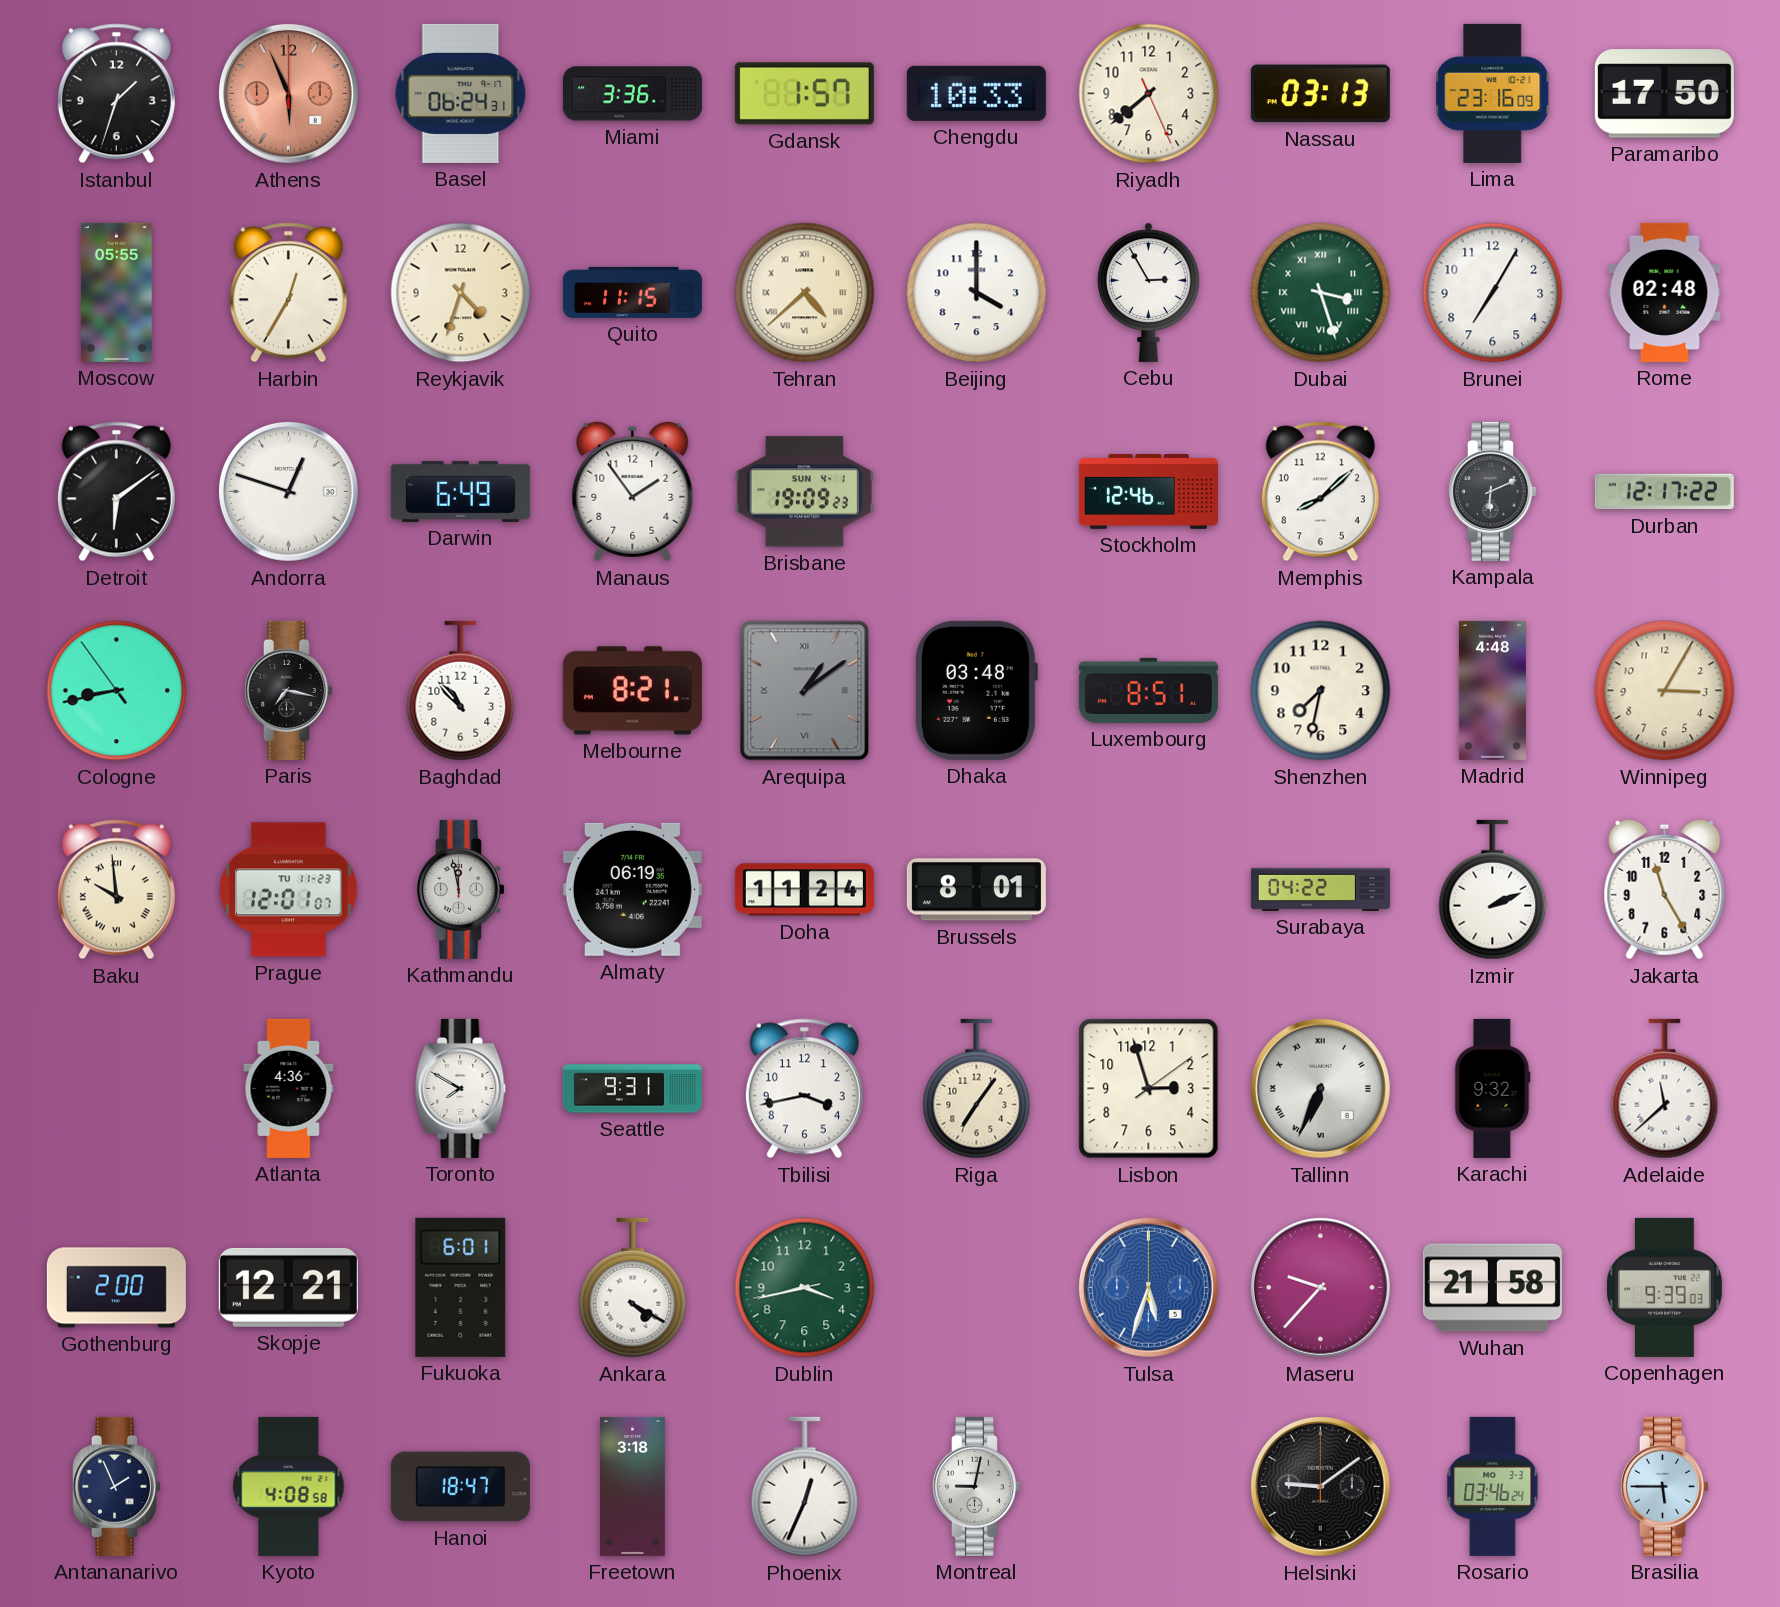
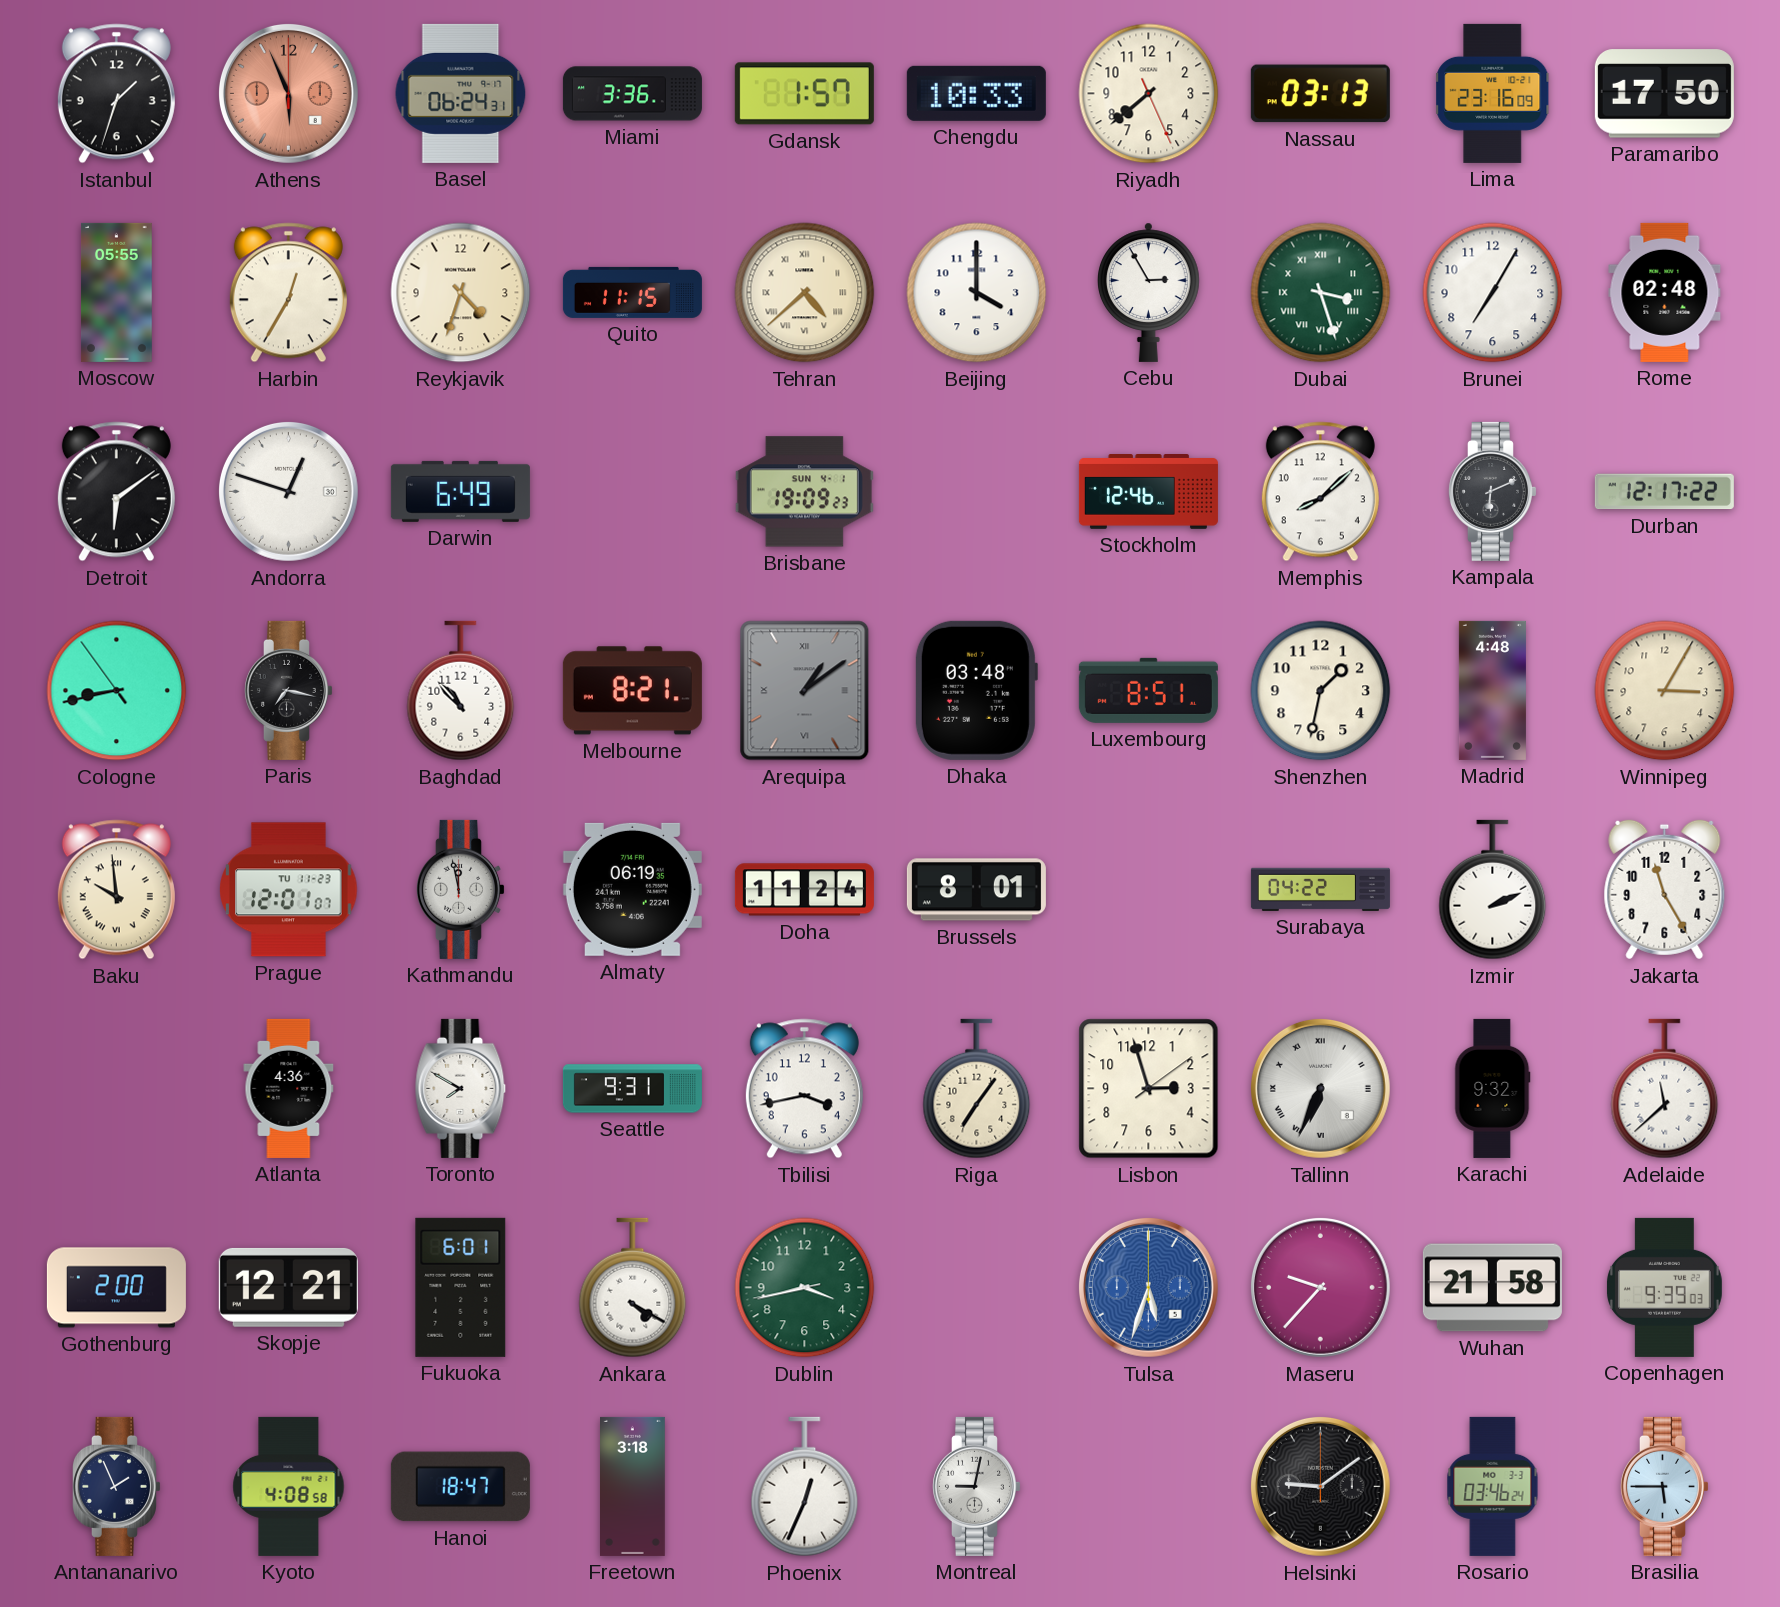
Manaus: 1:54 -> none (633, 492)
Shenzhen: 7:32 -> 1:32 (1321, 691)
